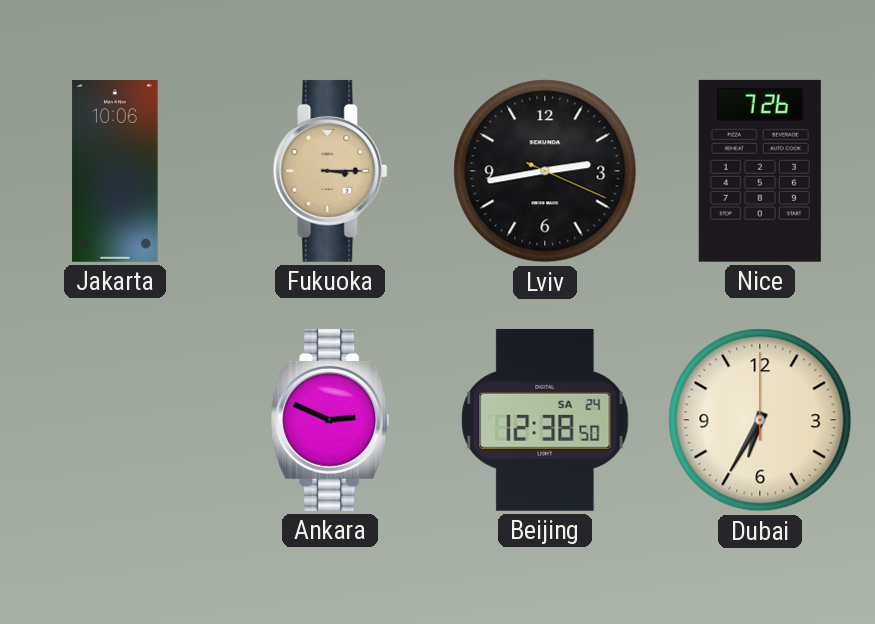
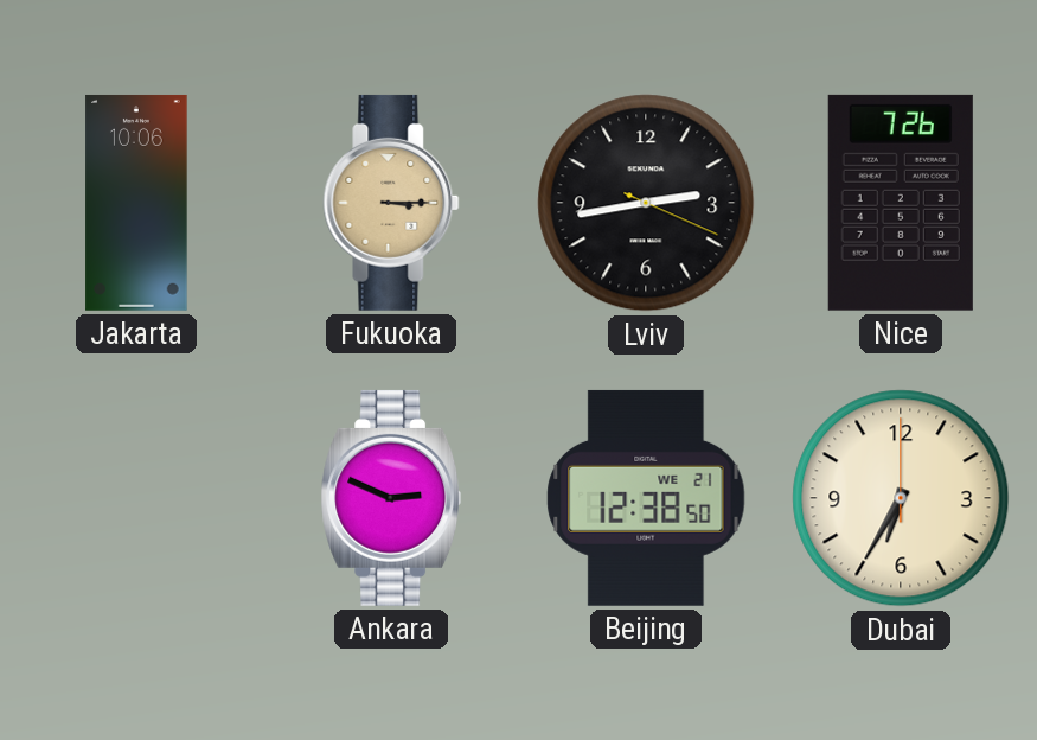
Beijing date: SA 24 -> WE 21 (646, 498)
